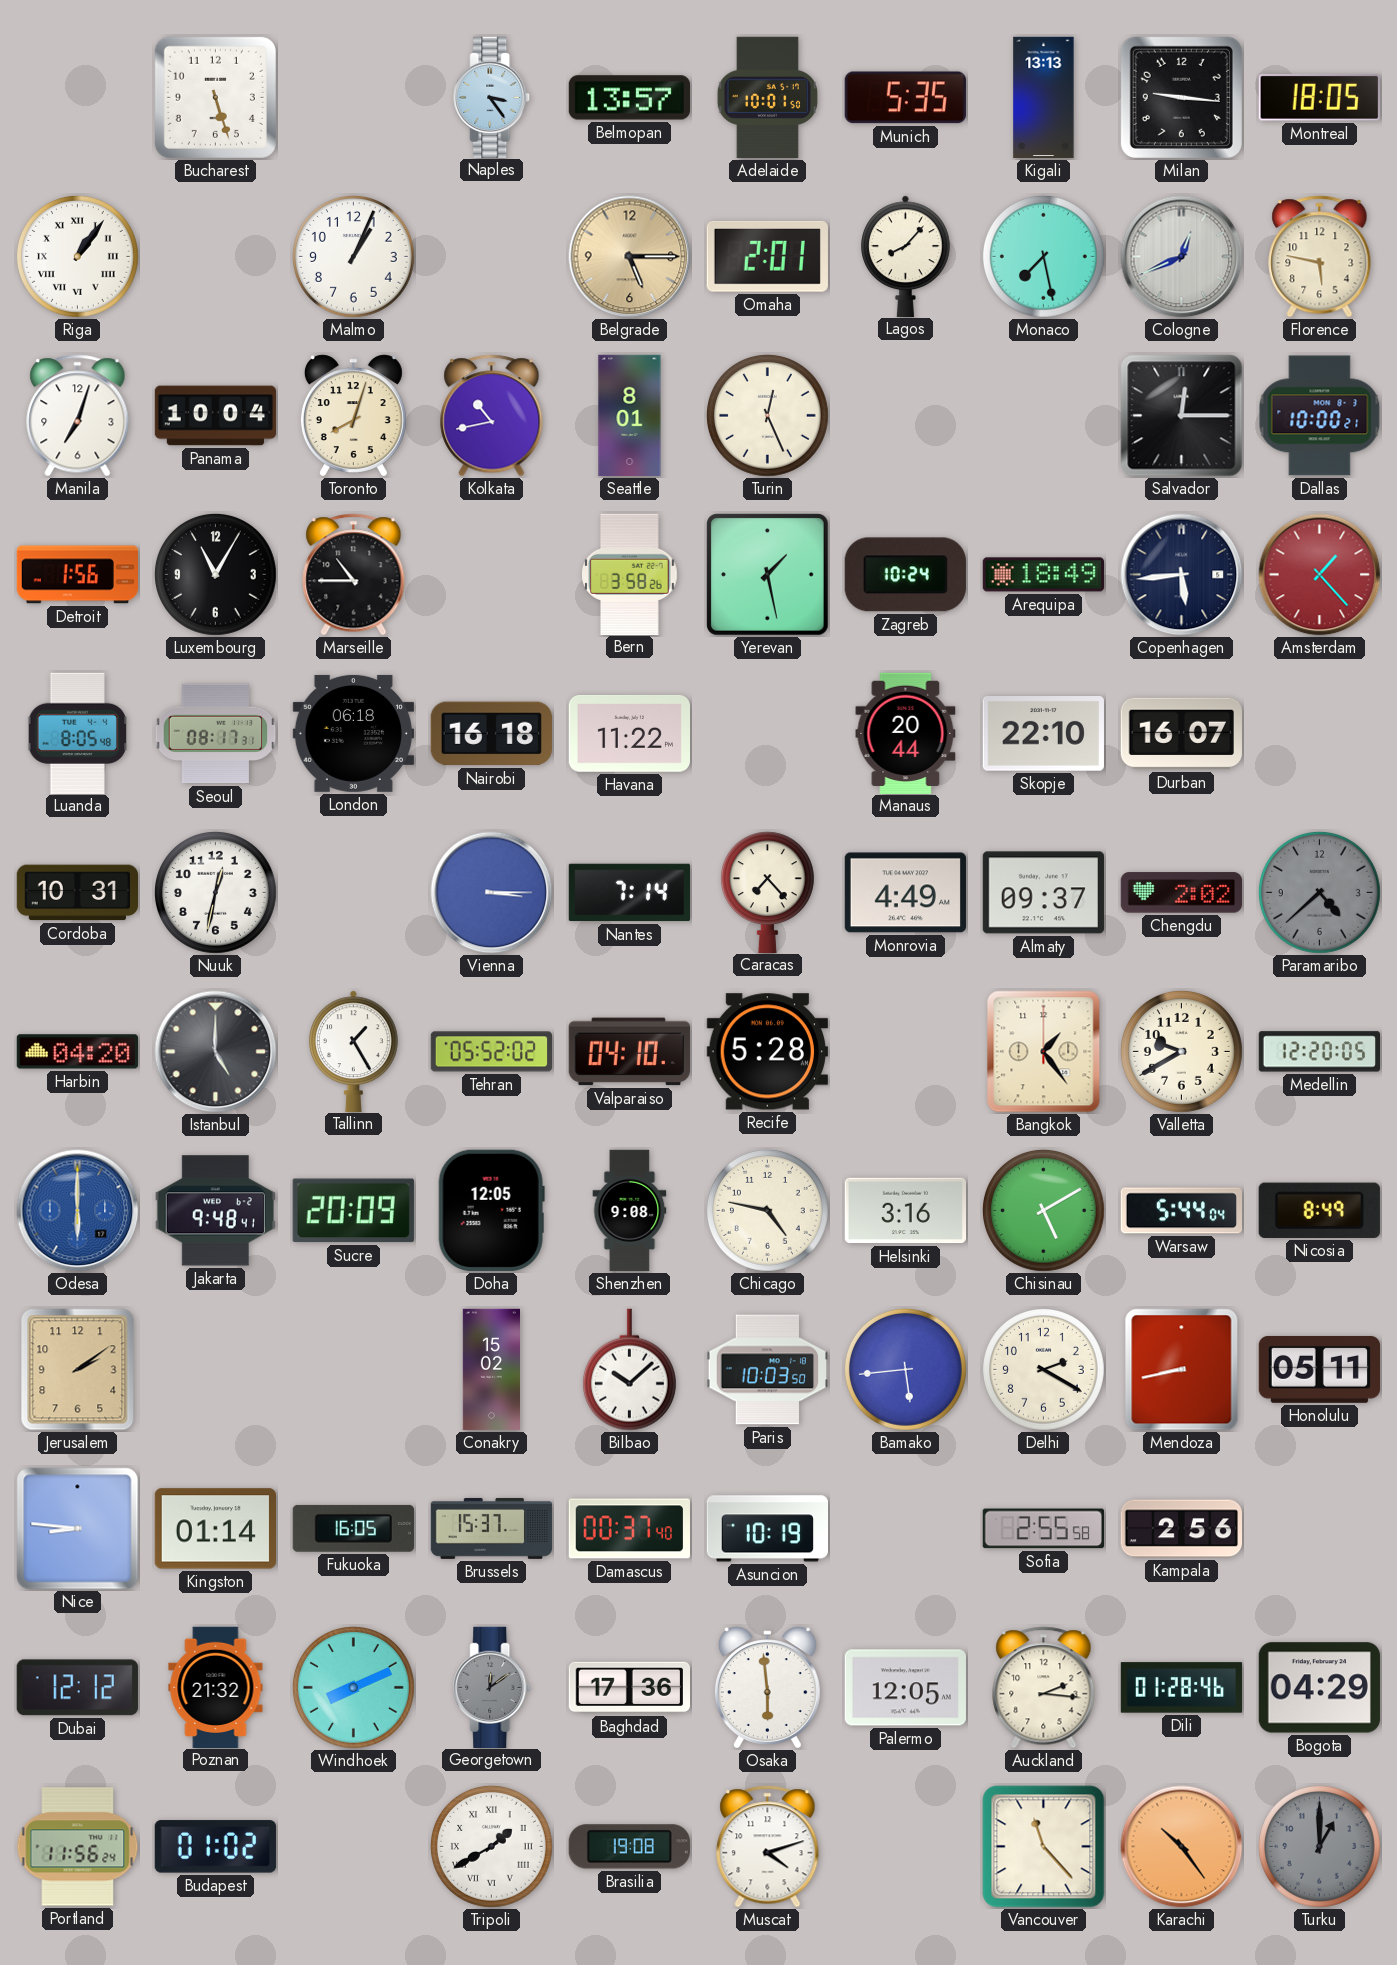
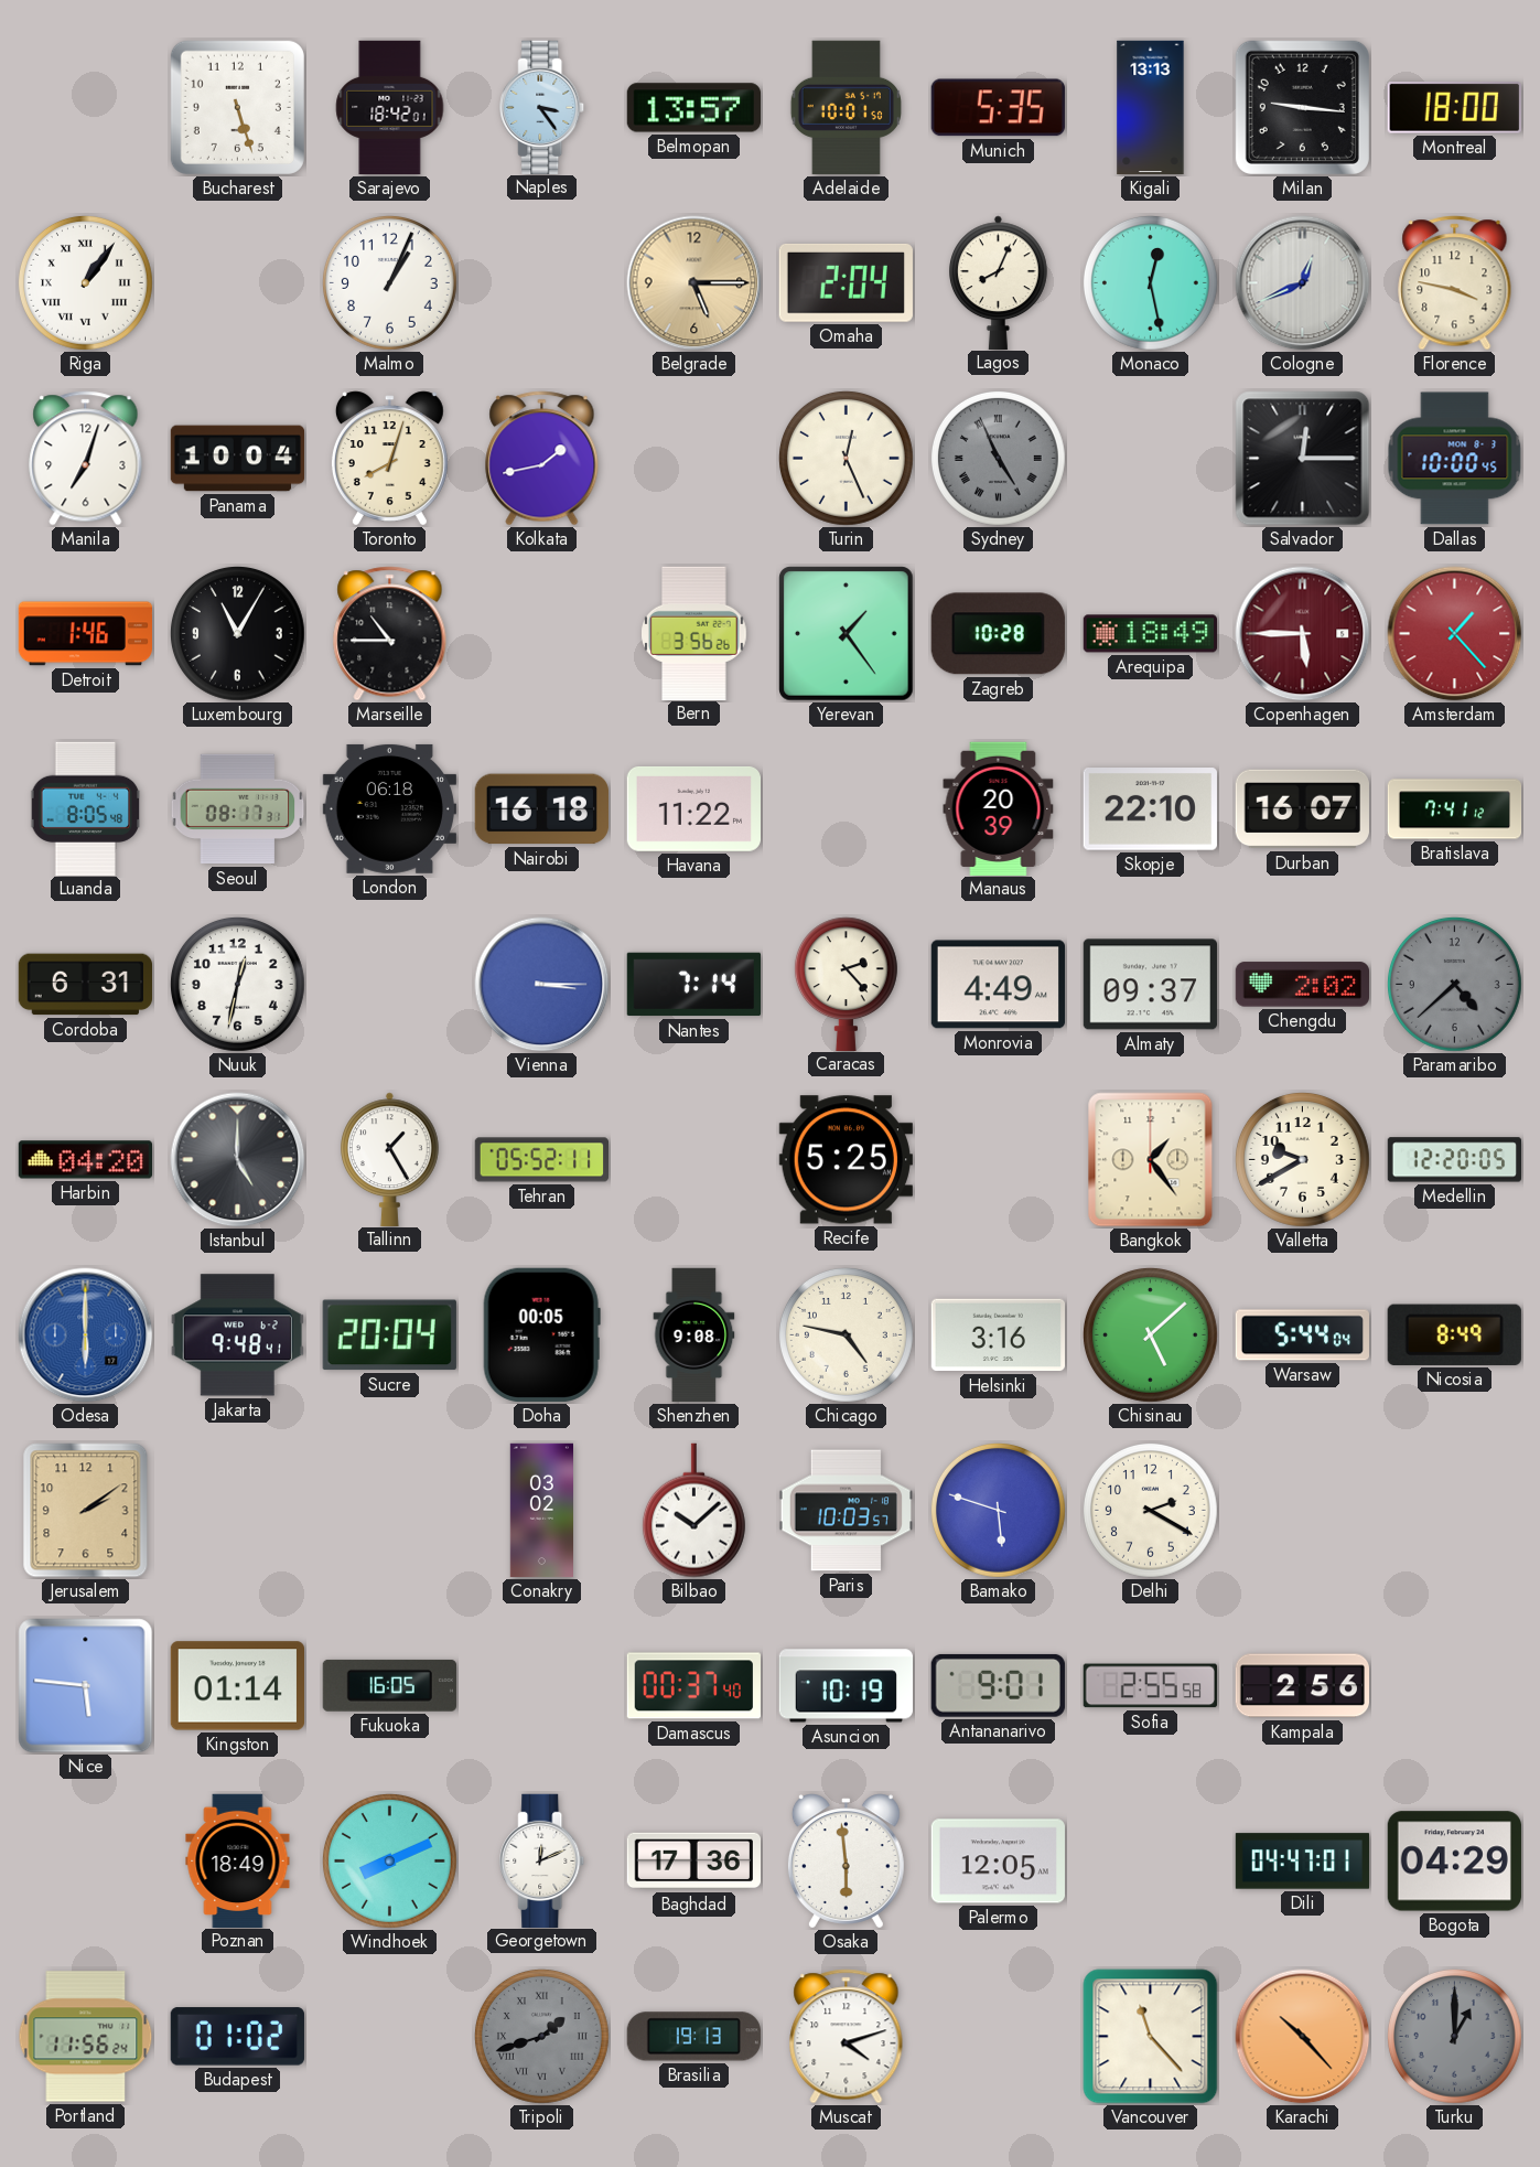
Sarajevo: none -> 18:42 (390, 108)
Montreal: 18:05 -> 18:00 (1454, 108)
Omaha: 2:01 -> 2:04 (846, 282)
Lagos: 8:07 -> 8:04 (999, 282)
Monaco: 7:28 -> 12:28 (1150, 282)
Florence: 5:47 -> 3:47 (1455, 283)
Kolkata: 10:43 -> 1:43 (542, 459)
Seattle: 8:01 -> none (630, 416)
Sydney: none -> 4:56 (998, 458)
Dallas: 10:00:21 -> 10:00:45 (1455, 459)
Detroit: 1:56 -> 1:46 (85, 634)
Bern: 3:58 -> 3:56 (694, 633)
Yerevan: 1:28 -> 1:24 (847, 634)
Zagreb: 10:24 -> 10:28 (998, 634)
Copenhagen: 5:44 -> 5:45 (1303, 634)
Copenhagen dial: navy -> burgundy (1303, 634)
Manaus: 20:44 -> 20:39 (999, 808)
Bratislava: none -> 7:41 (1455, 809)
Cordoba: 10:31 -> 6:31 (85, 985)
Caracas: 7:23 -> 2:23 (846, 984)
Tehran: 05:52:02 -> 05:52:11 (541, 1160)
Valparaiso: 04:10 -> none (629, 1052)
Recife: 5:28 -> 5:25 (846, 1160)
Sucre: 20:09 -> 20:04 (389, 1335)
Doha: 12:05 -> 00:05 (541, 1334)
Chisinau: 5:10 -> 5:08 (1150, 1334)
Conakry: 15:02 -> 03:02 (541, 1511)
Paris: 10:03:50 -> 10:03:57 (846, 1511)
Bamako: 5:44 -> 5:48 (998, 1510)
Mendoza: 8:43 -> none (1182, 1370)
Honolulu: 05:11 -> none (1319, 1369)
Nice: 8:46 -> 5:46 (86, 1686)
Brussels: 15:37 -> none (492, 1528)
Antananarivo: none -> 9:01 (998, 1685)
Dubai: 12:12 -> none (77, 1688)
Poznan: 21:32 -> 18:49 (238, 1860)
Georgetown: 12:09 -> 12:11 (542, 1860)
Georgetown dial: grey -> white (542, 1860)
Auckland: 2:16 -> none (1044, 1688)
Dili: 01:28 -> 04:47 (1303, 1862)
Tripoli: 1:40 -> 1:42 (541, 2036)
Tripoli dial: white -> grey (541, 2036)
Brasilia: 19:08 -> 19:13 (693, 2037)
Karachi: 10:24 -> 10:23 (1303, 2037)
